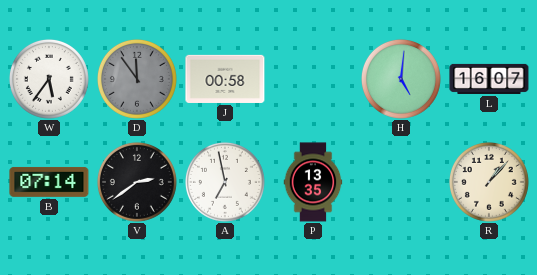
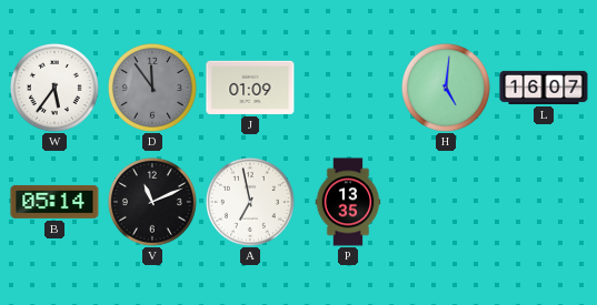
J: 00:58 -> 01:09 (250, 88)
B: 07:14 -> 05:14 (54, 202)
V: 2:39 -> 11:11 (152, 202)
R: 1:07 -> none (489, 182)
